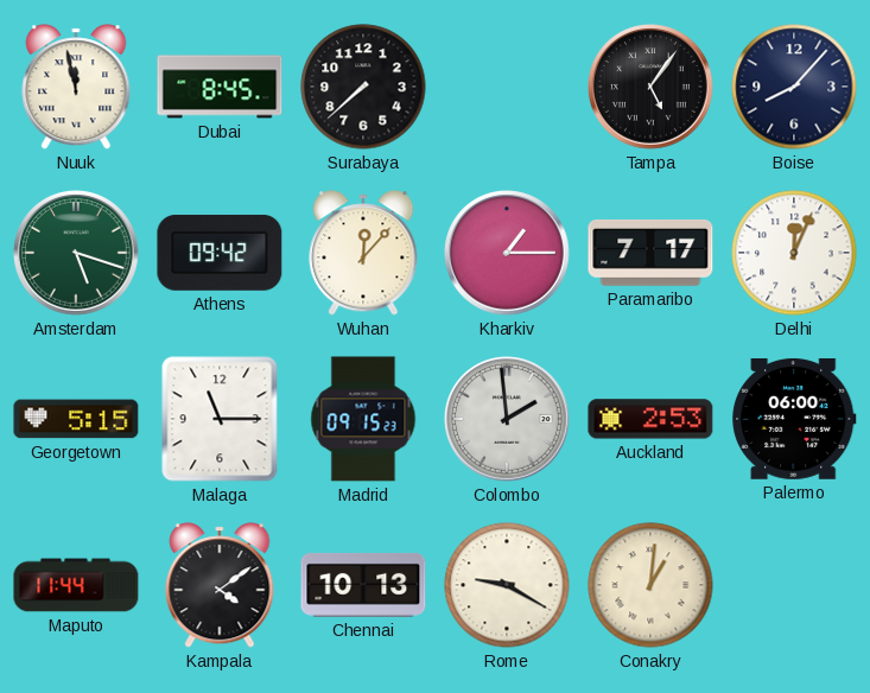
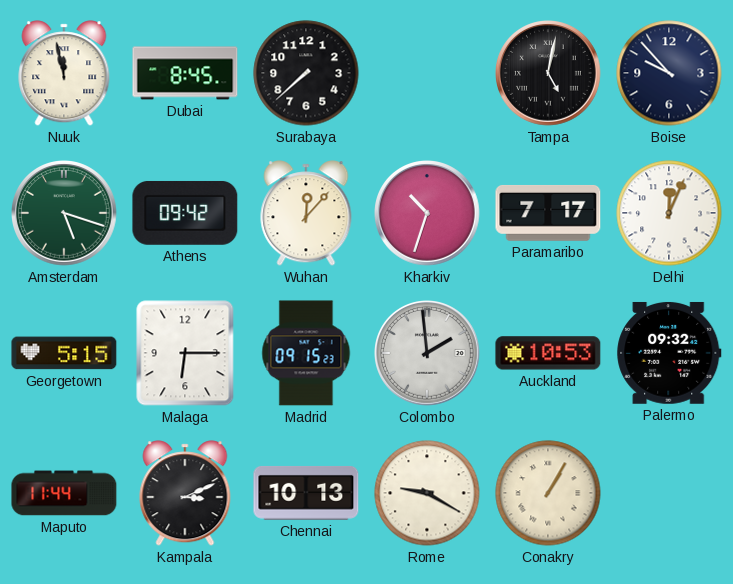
Tampa: 5:06 -> 5:02 (549, 74)
Boise: 8:07 -> 9:53 (669, 73)
Kharkiv: 1:15 -> 10:33 (428, 214)
Malaga: 11:15 -> 6:15 (185, 353)
Auckland: 2:53 -> 10:53 (548, 353)
Palermo: 06:00 -> 09:32 (669, 353)
Kampala: 4:09 -> 3:11 (185, 493)
Conakry: 1:01 -> 1:05 (548, 493)
